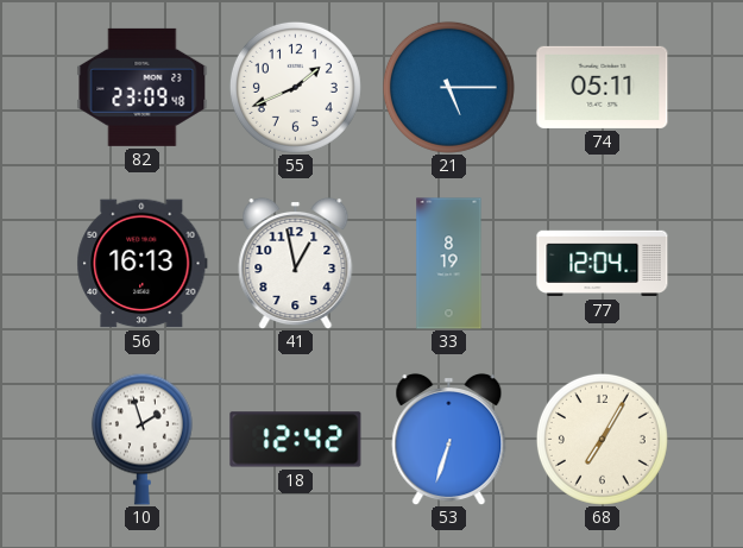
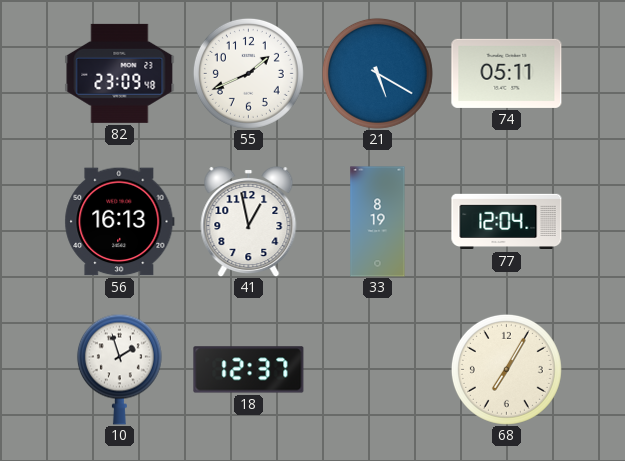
21: 5:15 -> 5:20 (377, 73)
18: 12:42 -> 12:37 (249, 370)
53: 6:33 -> none (449, 439)
